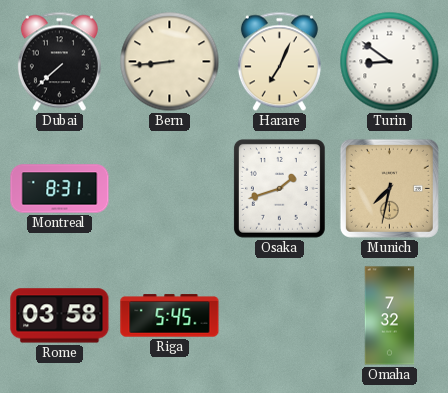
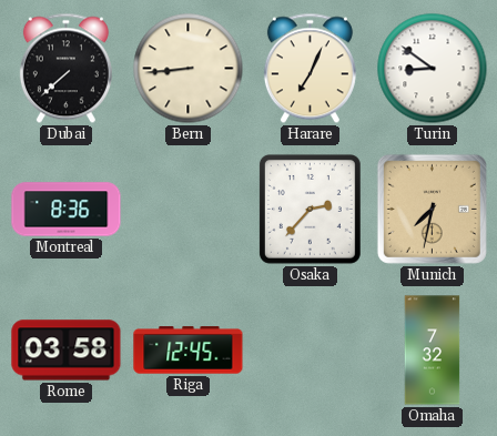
Montreal: 8:31 -> 8:36 (67, 210)
Osaka: 1:42 -> 2:37 (310, 209)
Riga: 5:45 -> 12:45 (189, 351)
